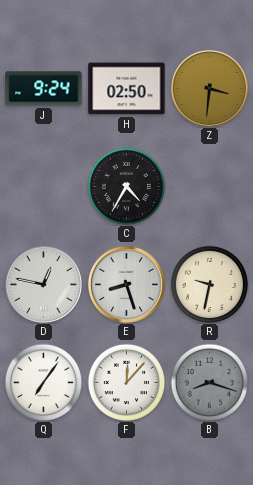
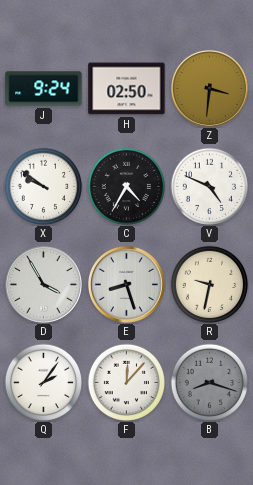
X: none -> 9:51 (43, 186)
V: none -> 4:49 (209, 186)
D: 12:47 -> 3:55 (43, 284)
Q: 7:06 -> 2:06 (43, 382)
